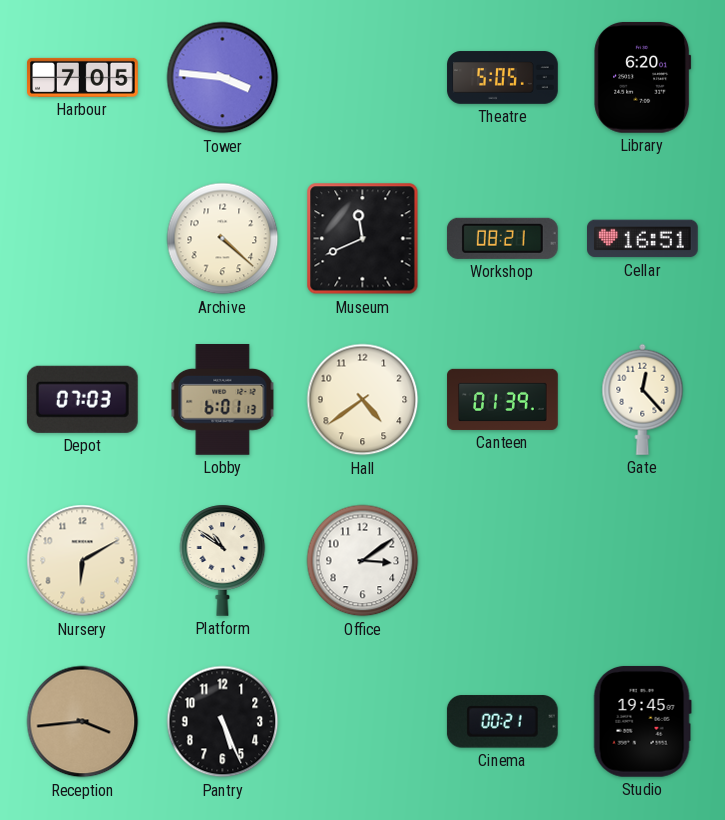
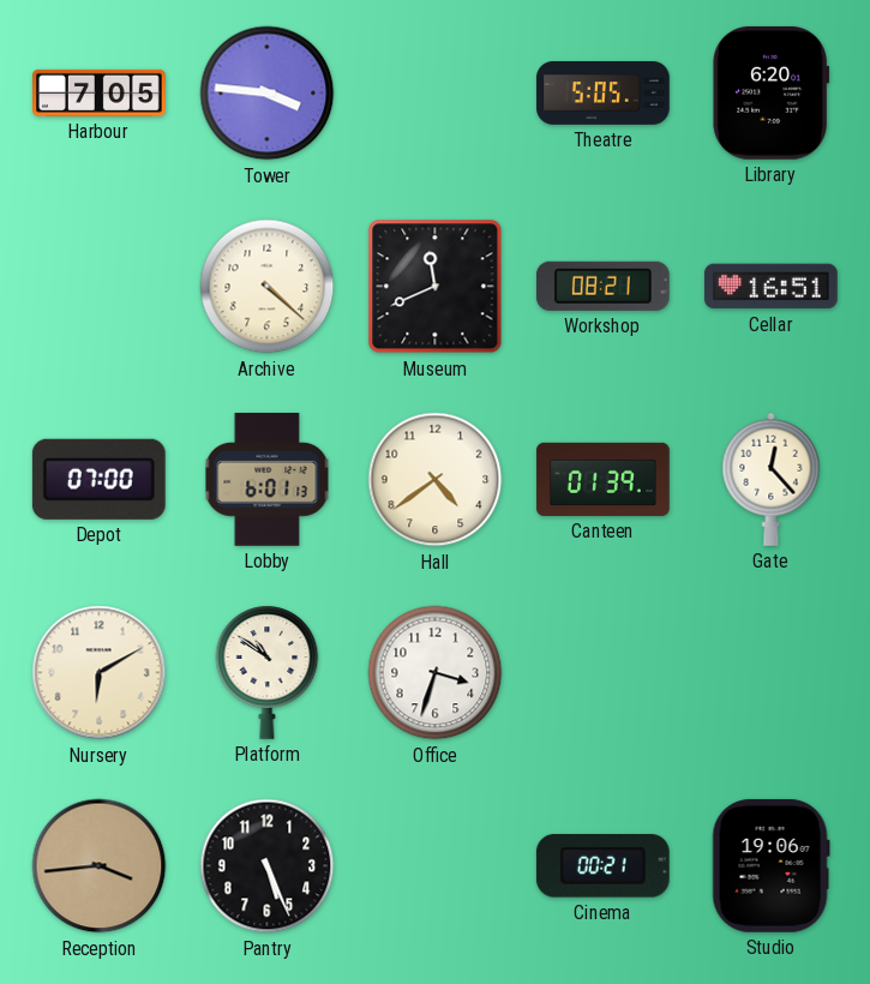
Depot: 07:03 -> 07:00 (98, 479)
Office: 3:09 -> 3:33 (436, 673)
Studio: 19:45 -> 19:06 (770, 865)
